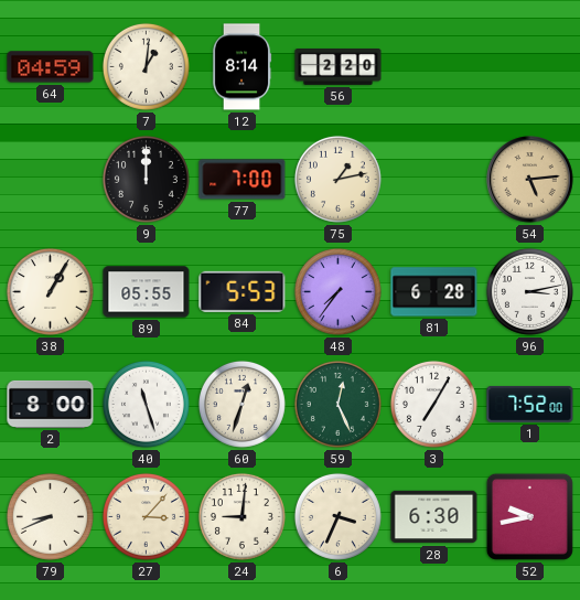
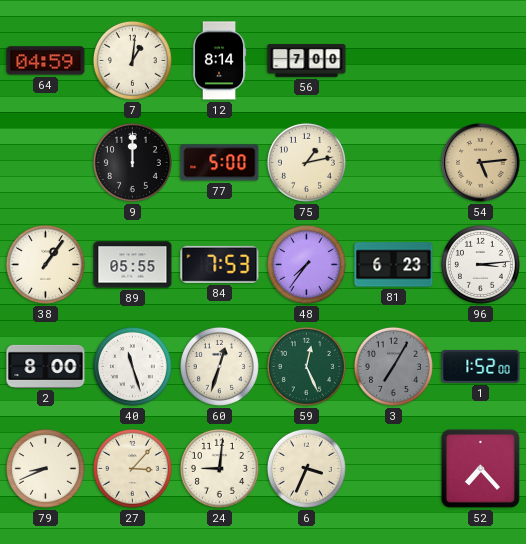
56: 2:20 -> 7:00 (307, 61)
77: 7:00 -> 5:00 (220, 163)
38: 1:05 -> 1:06 (45, 264)
84: 5:53 -> 7:53 (220, 264)
81: 6:28 -> 6:23 (394, 265)
96: 3:13 -> 3:14 (480, 264)
3 dial: white -> grey (393, 366)
1: 7:52 -> 1:52 (481, 366)
28: 6:30 -> none (434, 517)
52: 9:43 -> 7:23 (480, 468)
